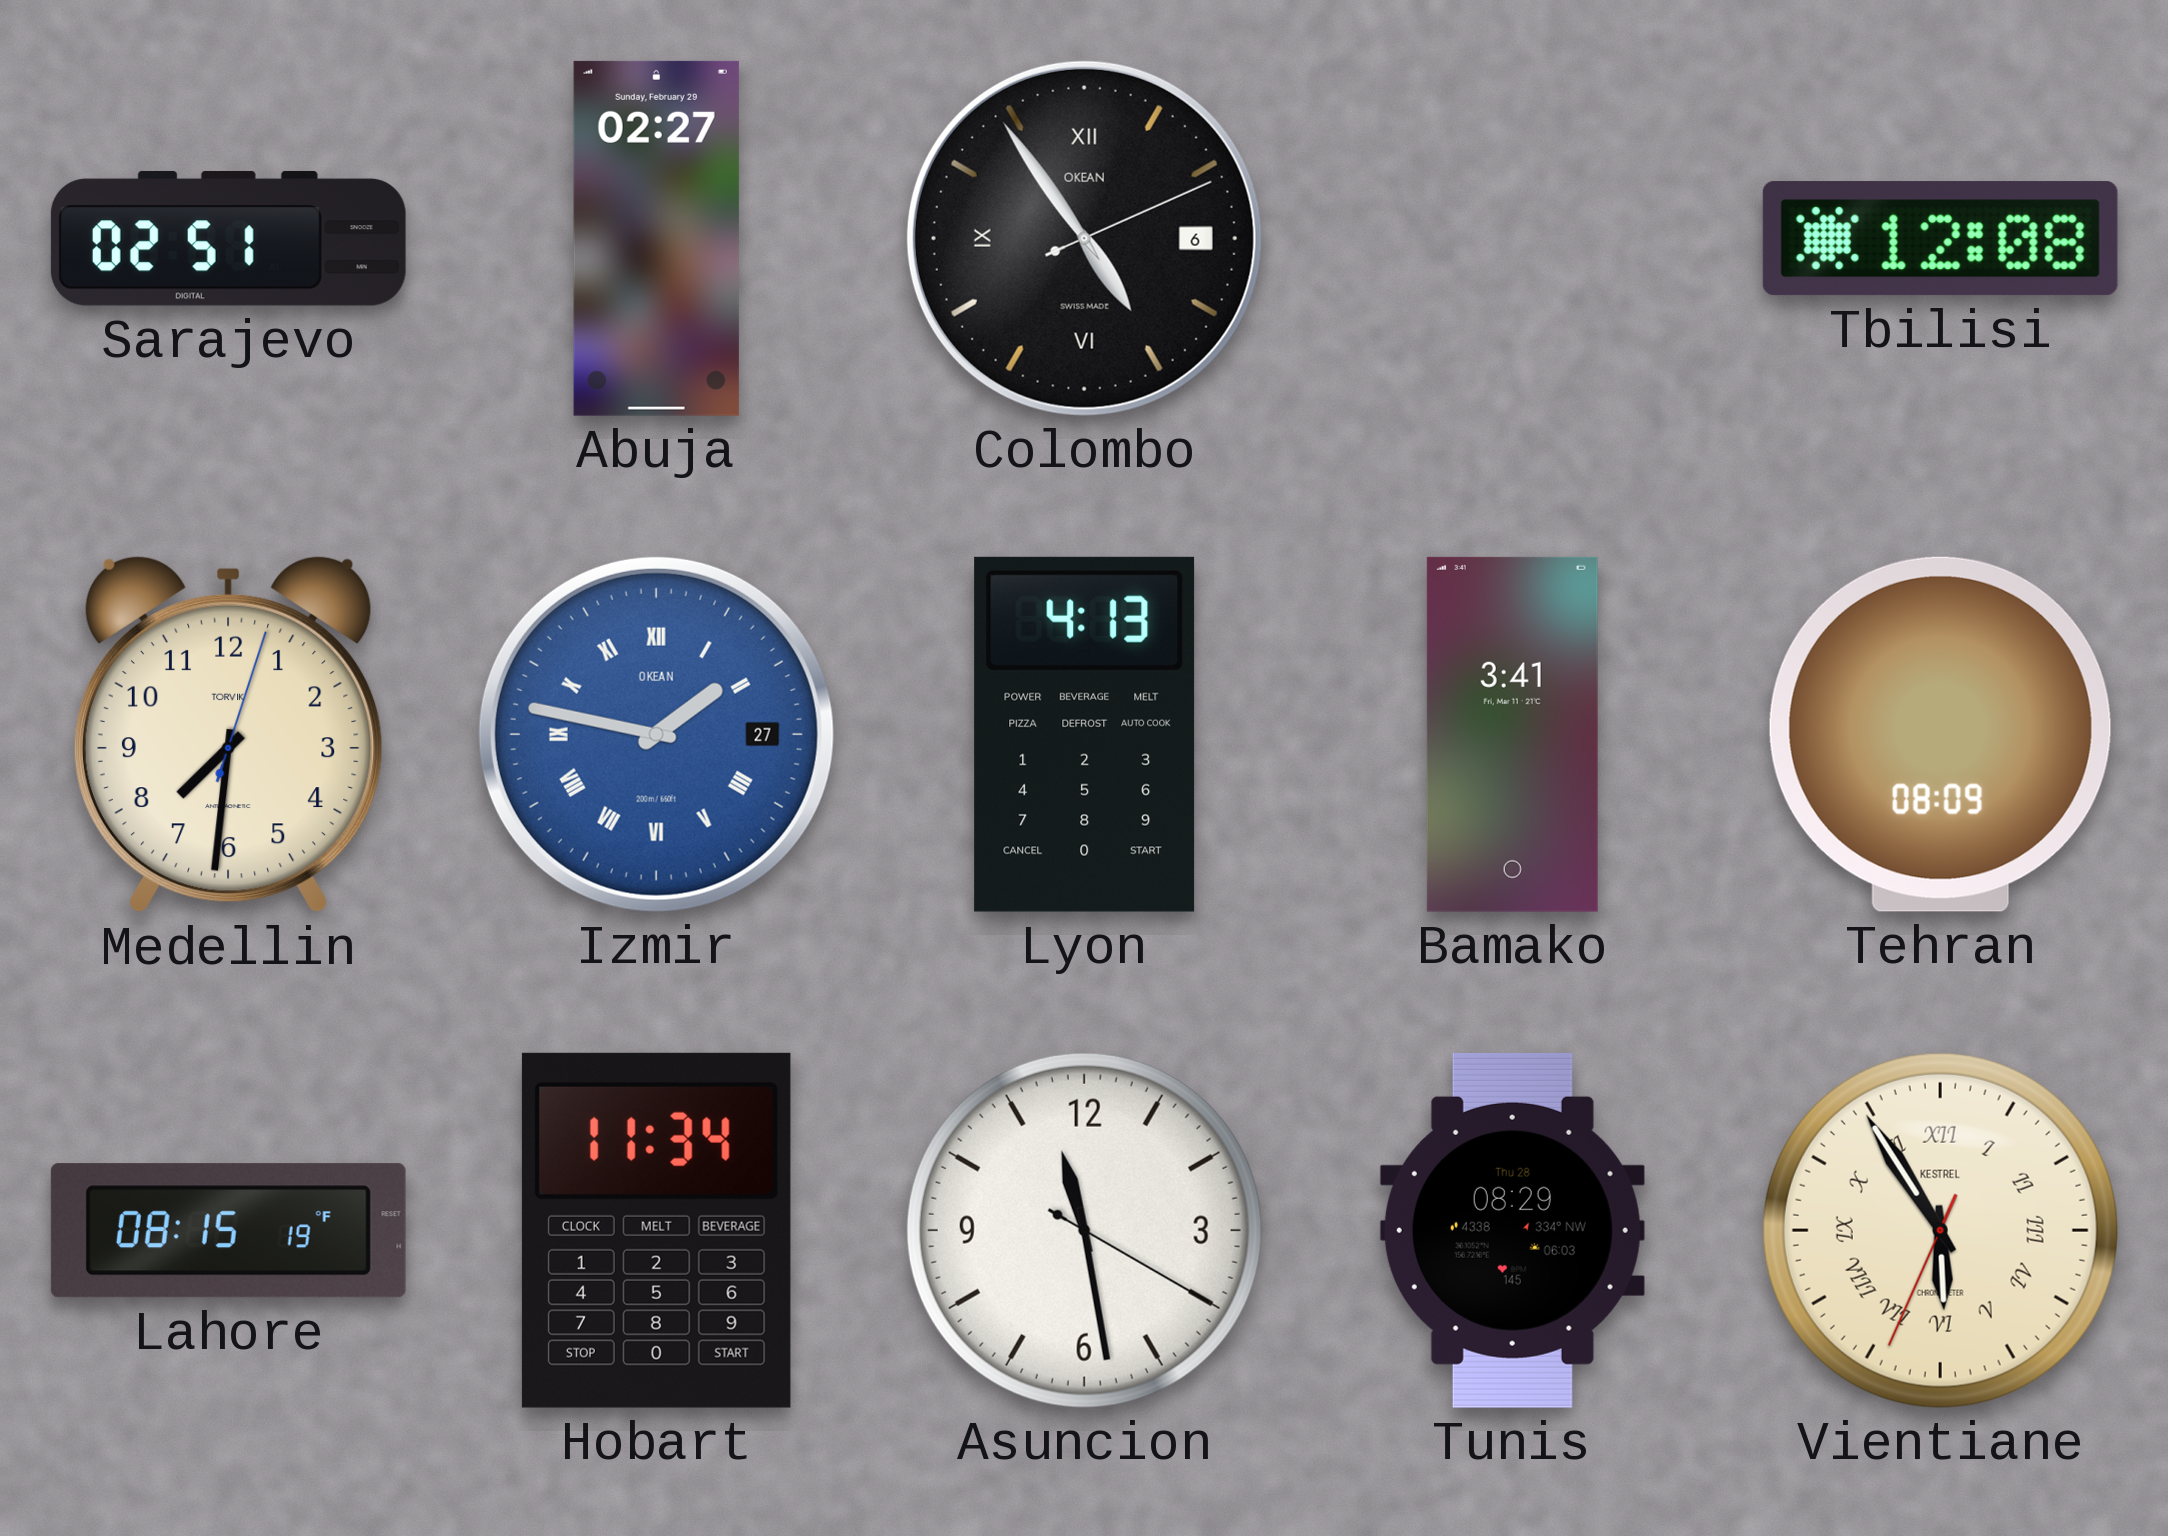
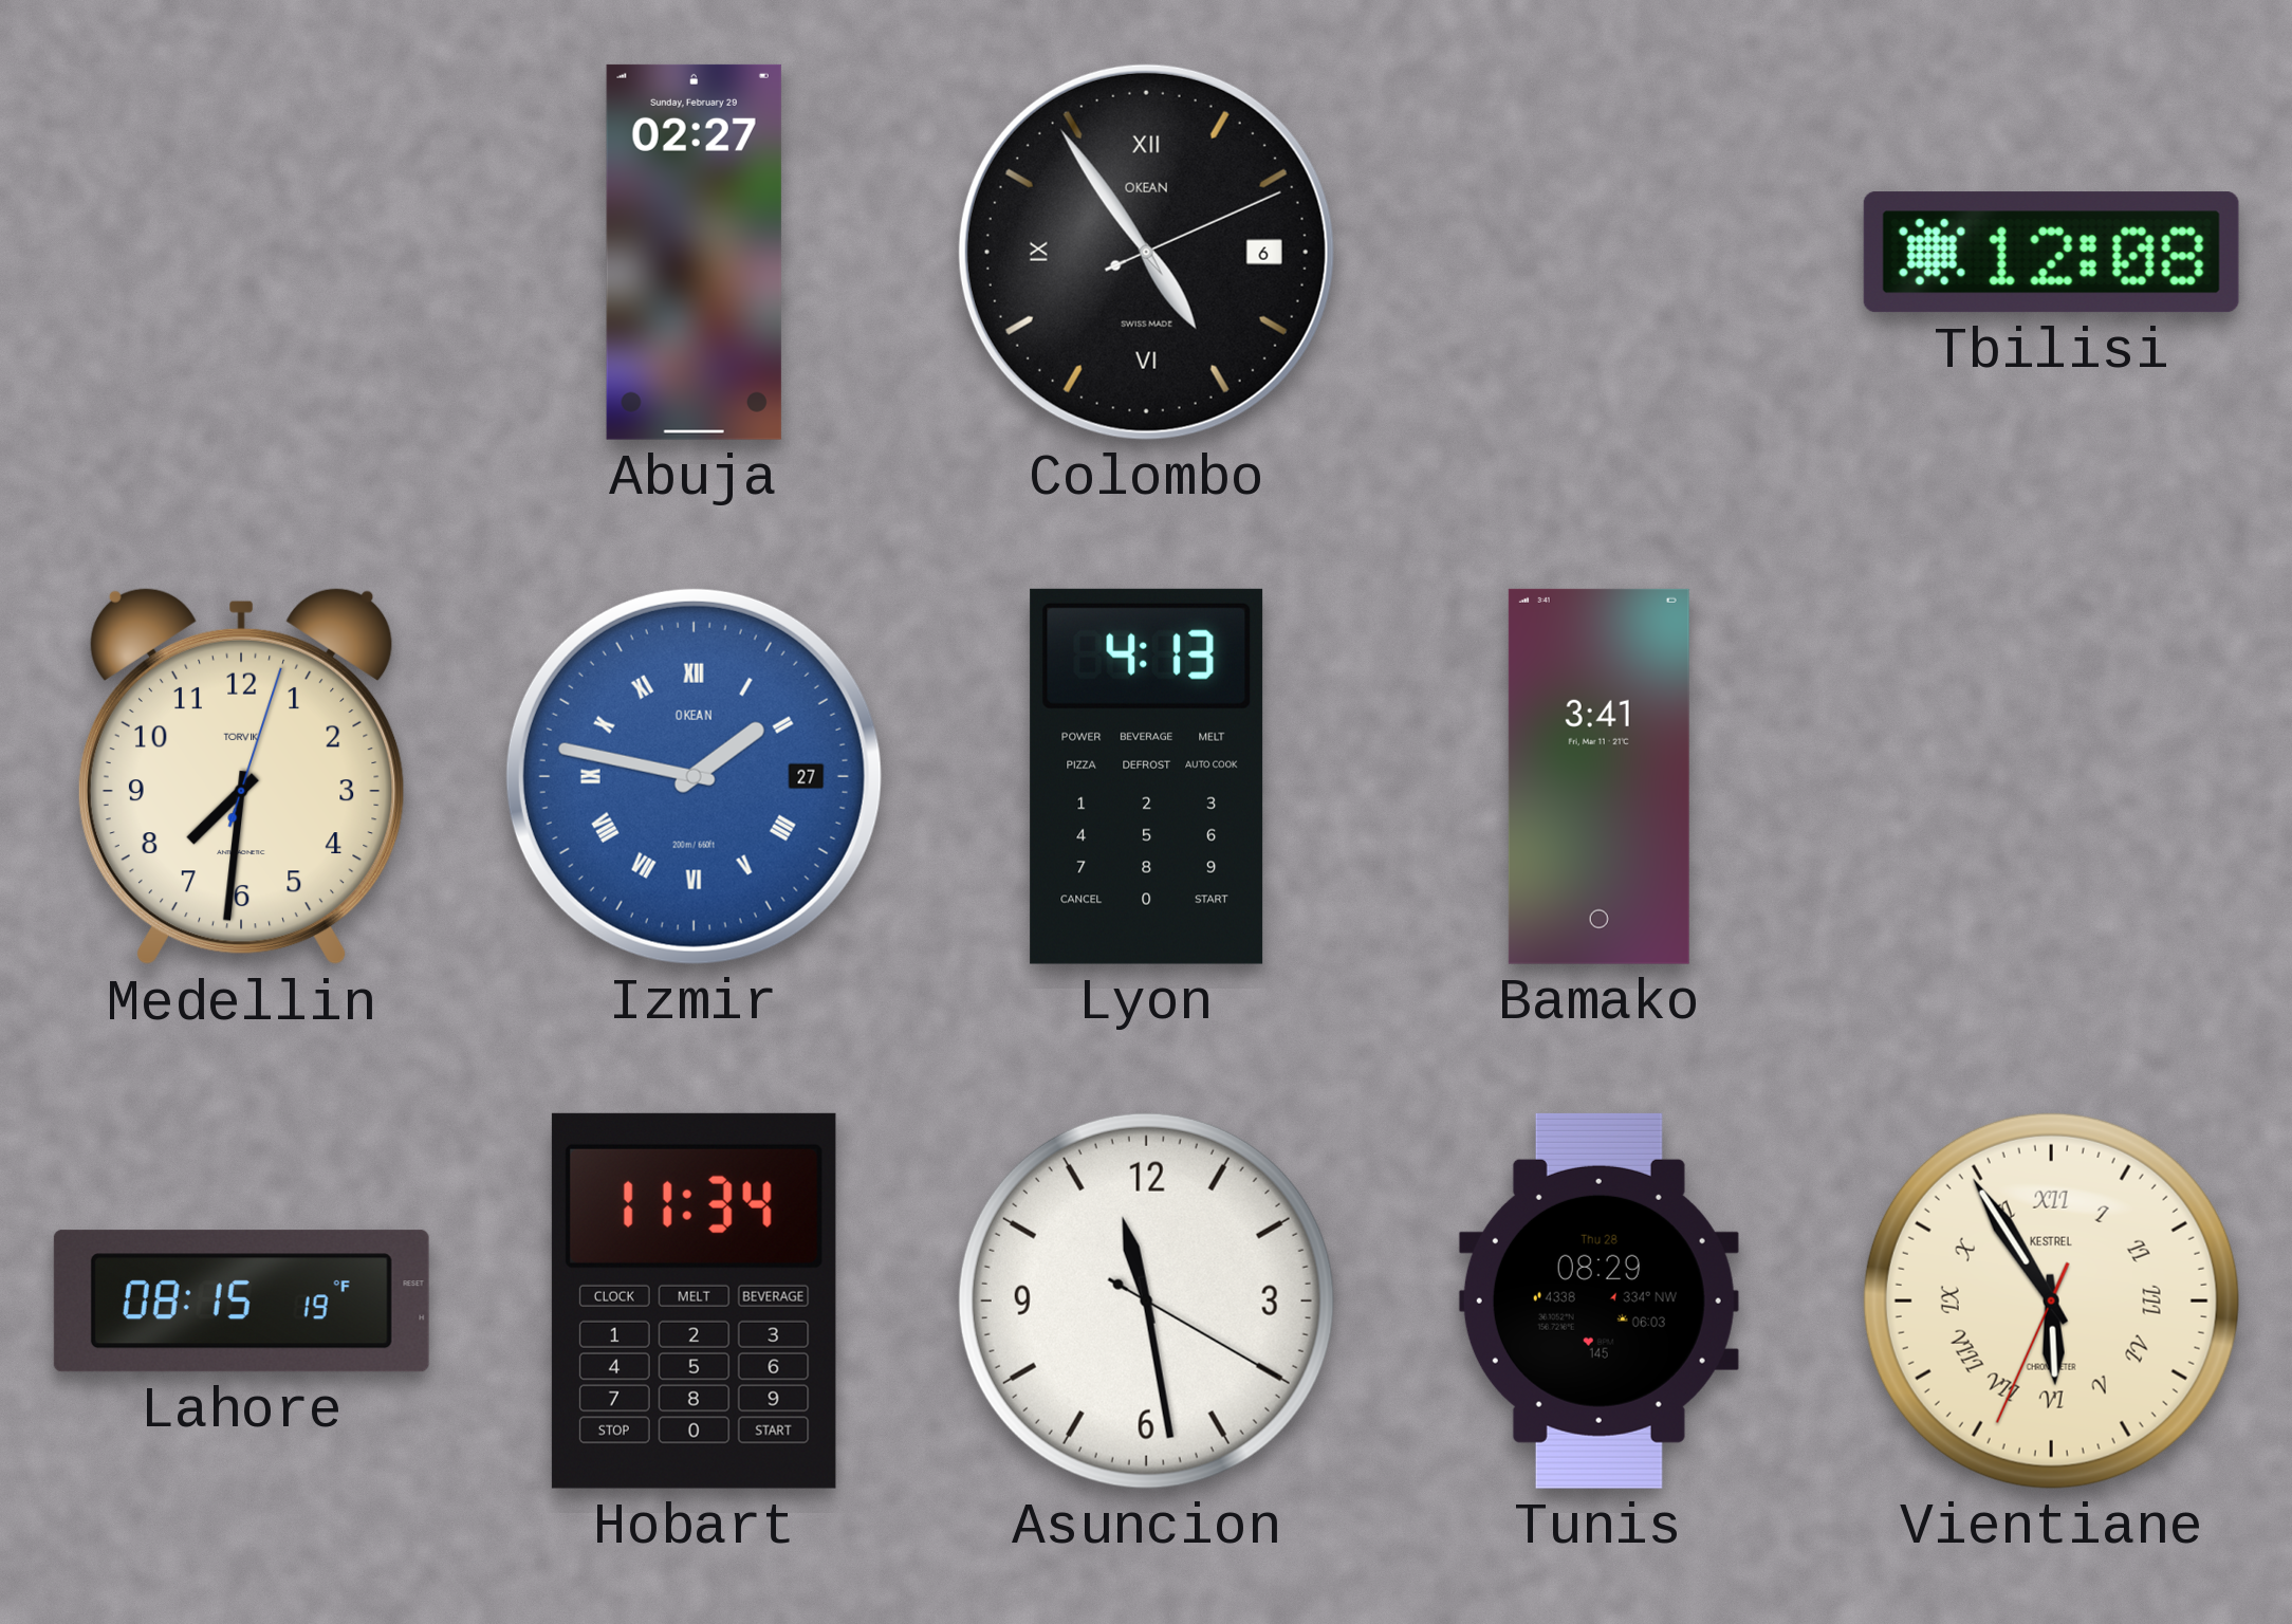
Sarajevo: 02:51 -> none (228, 238)
Tehran: 08:09 -> none (1940, 734)
